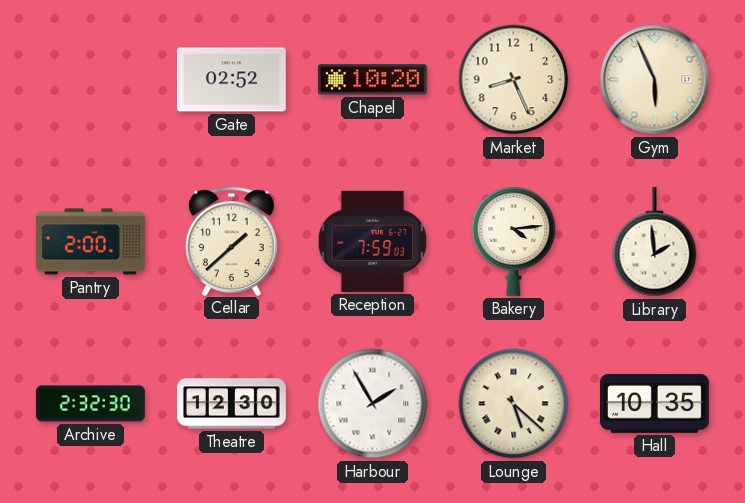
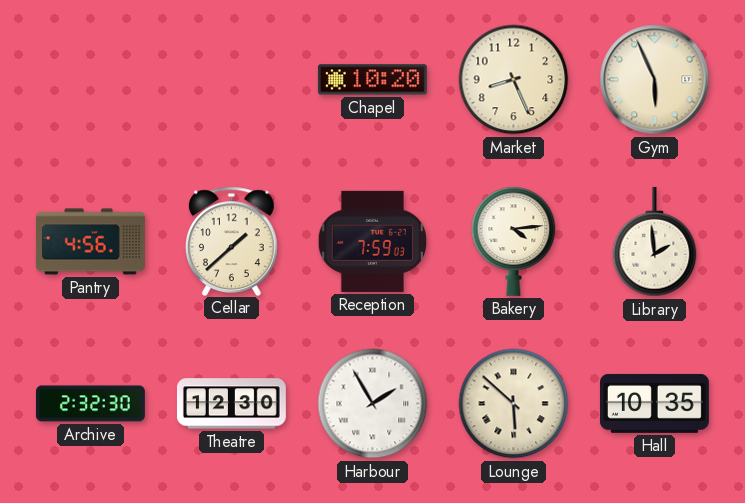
Gate: 02:52 -> none (231, 80)
Pantry: 2:00 -> 4:56 (90, 242)
Lounge: 5:22 -> 5:52 (514, 404)
